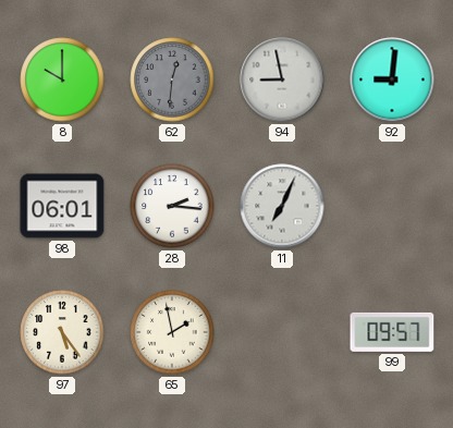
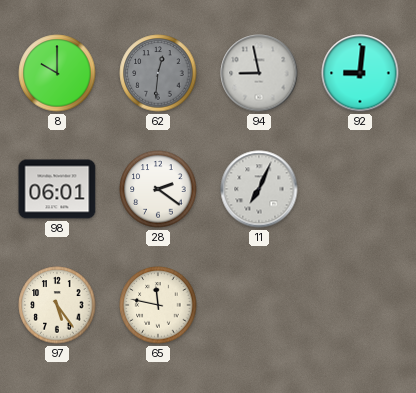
28: 2:16 -> 2:21 (158, 189)
65: 1:58 -> 11:47 (158, 305)
99: 09:57 -> none (392, 332)
